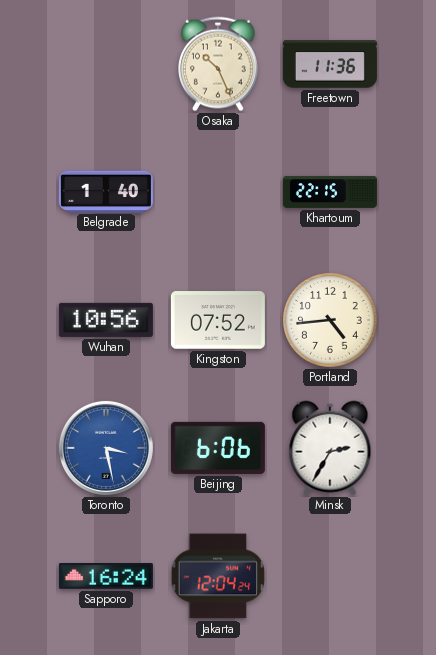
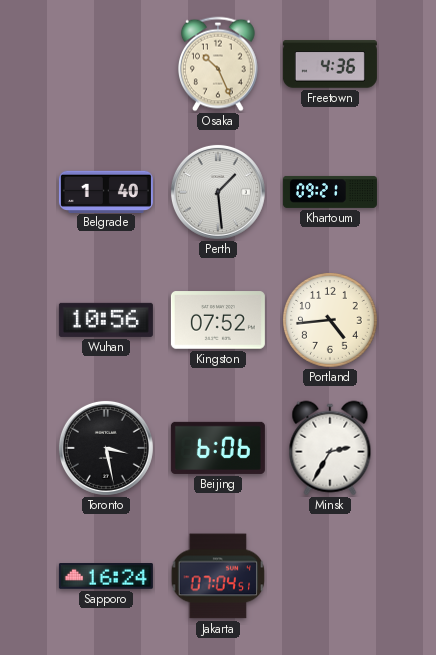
Freetown: 11:36 -> 4:36 (330, 64)
Perth: none -> 1:29 (218, 192)
Khartoum: 22:15 -> 09:21 (330, 192)
Toronto dial: blue -> black (106, 448)
Jakarta: 12:04 -> 07:04 (218, 576)
